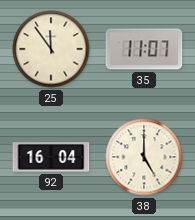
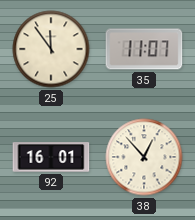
92: 16:04 -> 16:01 (51, 157)
38: 5:00 -> 12:53 (144, 157)
